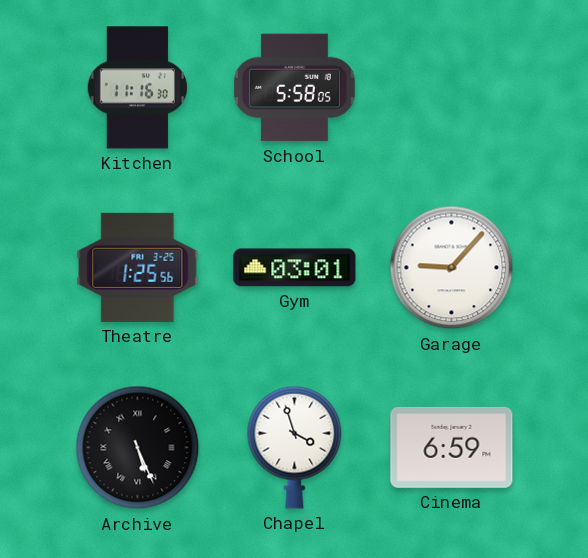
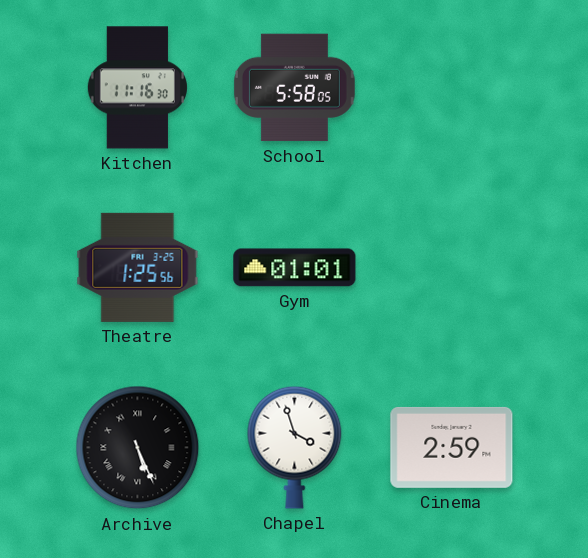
Gym: 03:01 -> 01:01 (295, 268)
Garage: 9:07 -> none (452, 268)
Cinema: 6:59 -> 2:59 (452, 447)
